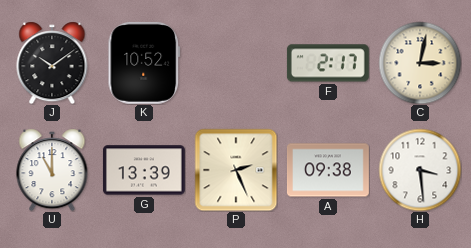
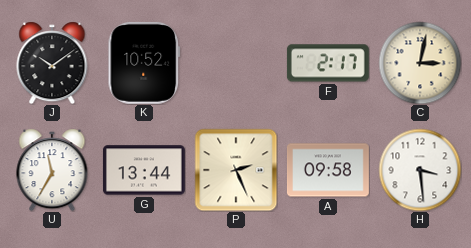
U: 11:00 -> 11:35 (52, 170)
G: 13:39 -> 13:44 (144, 170)
A: 09:38 -> 09:58 (328, 170)
